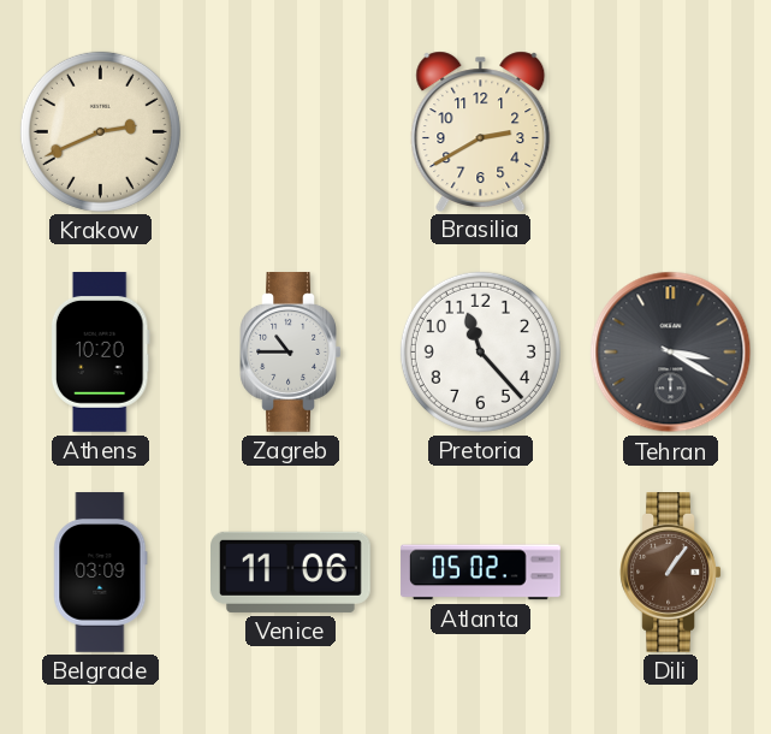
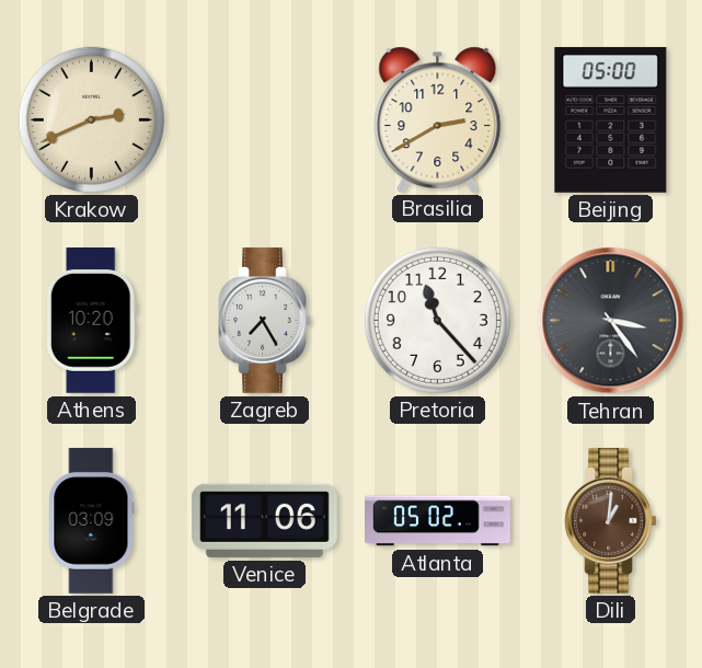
Beijing: none -> 05:00 (611, 119)
Zagreb: 10:45 -> 7:25 (265, 321)
Tehran: 3:20 -> 3:24 (611, 321)
Dili: 1:06 -> 1:01 (611, 521)
